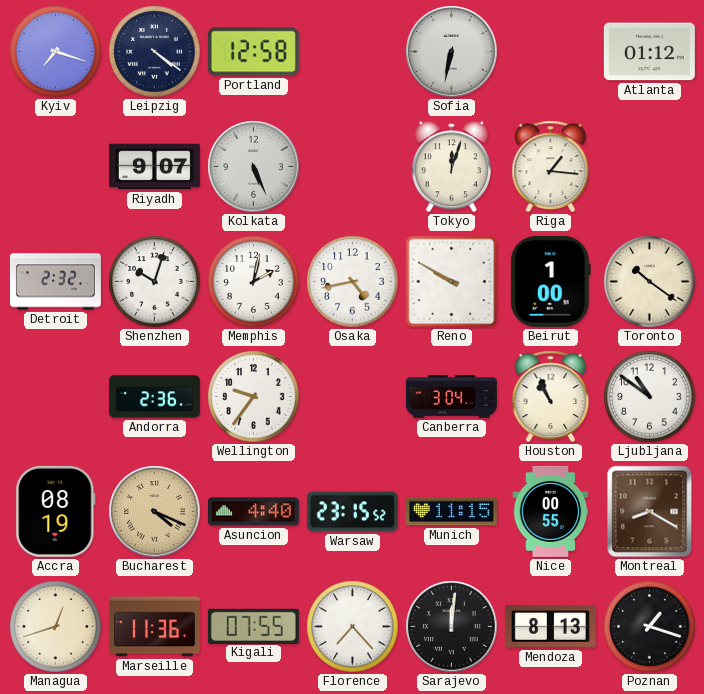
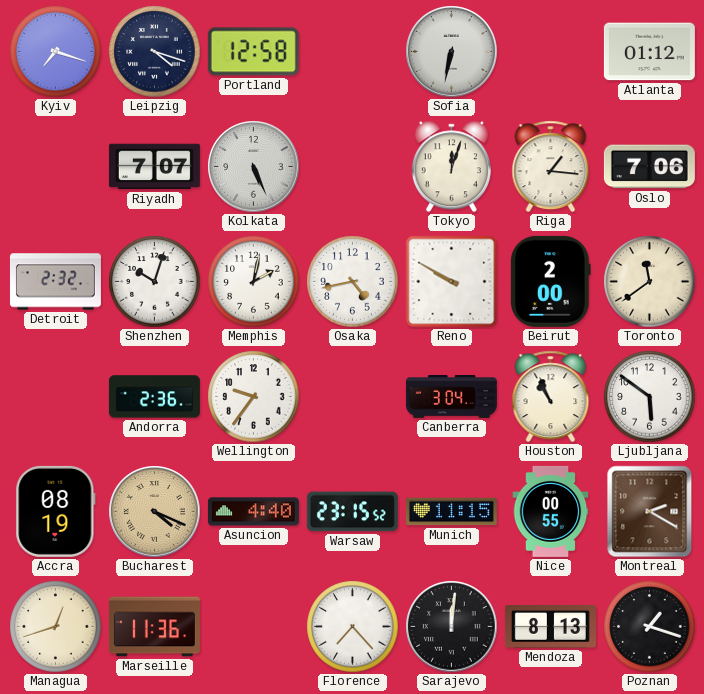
Leipzig: 4:21 -> 4:18 (155, 52)
Riyadh: 9:07 -> 7:07 (154, 167)
Oslo: none -> 7:06 (649, 167)
Beirut: 1:00 -> 2:00 (551, 281)
Toronto: 10:21 -> 11:39 (650, 282)
Ljubljana: 10:51 -> 5:51 (650, 397)
Montreal: 8:20 -> 2:20 (650, 512)
Kigali: 07:55 -> none (253, 626)
